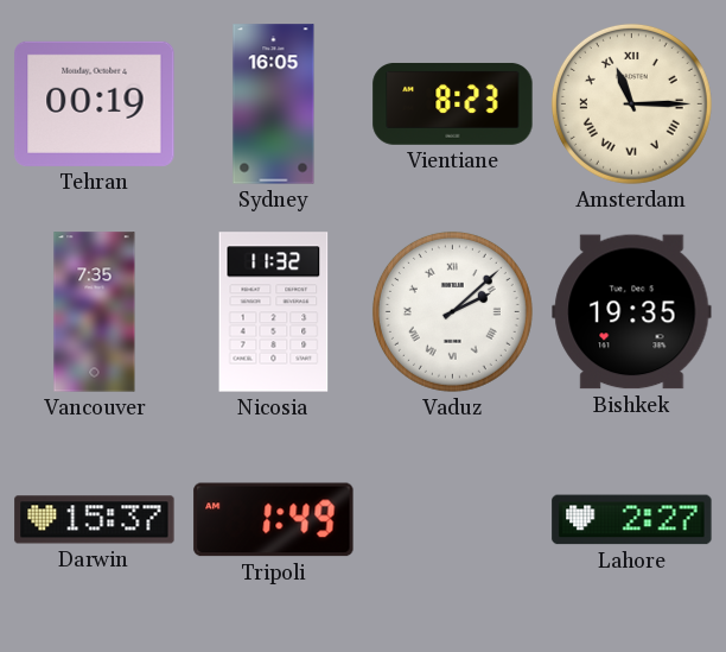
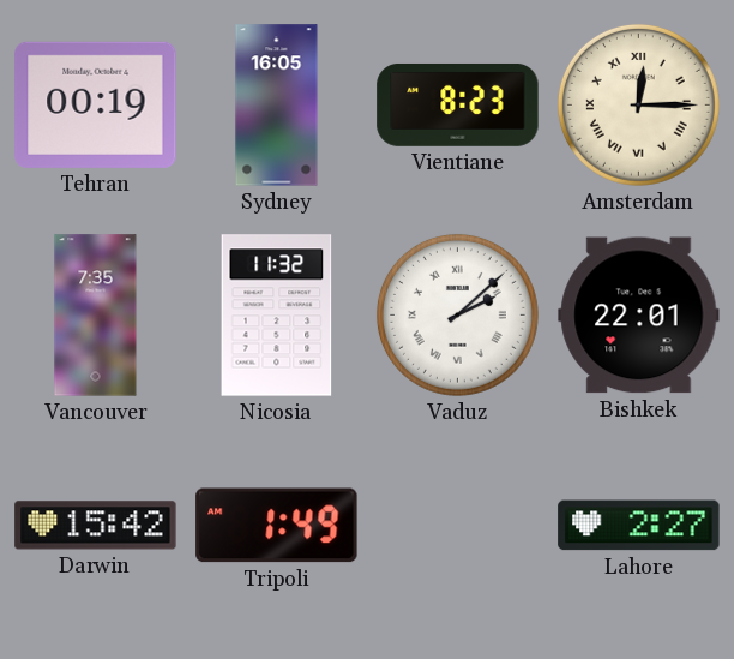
Amsterdam: 11:15 -> 12:15 (638, 104)
Bishkek: 19:35 -> 22:01 (639, 316)
Darwin: 15:37 -> 15:42 (96, 526)
